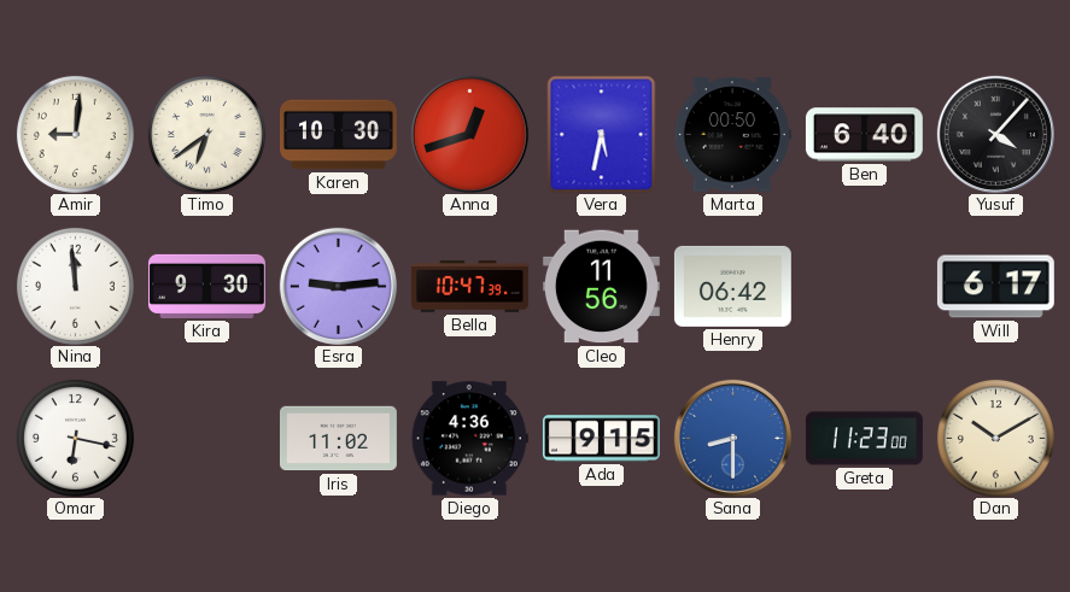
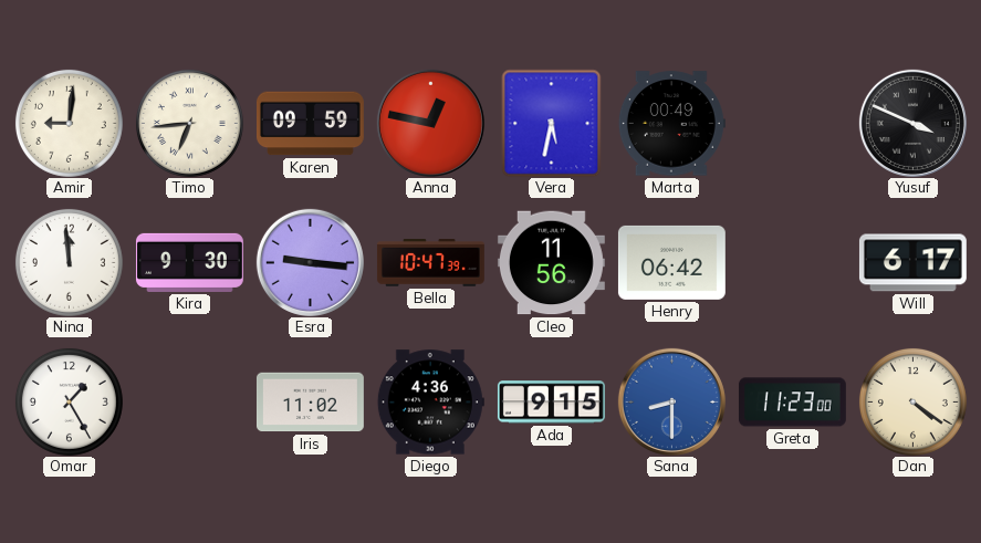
Timo: 6:39 -> 6:44 (189, 123)
Karen: 10:30 -> 09:59 (310, 124)
Anna: 12:42 -> 12:47 (430, 123)
Marta: 00:50 -> 00:49 (671, 124)
Ben: 6:40 -> none (864, 135)
Yusuf: 4:07 -> 3:49 (912, 123)
Esra: 9:14 -> 9:16 (310, 262)
Omar: 6:17 -> 1:25 (69, 401)
Dan: 10:10 -> 4:21 (912, 401)
